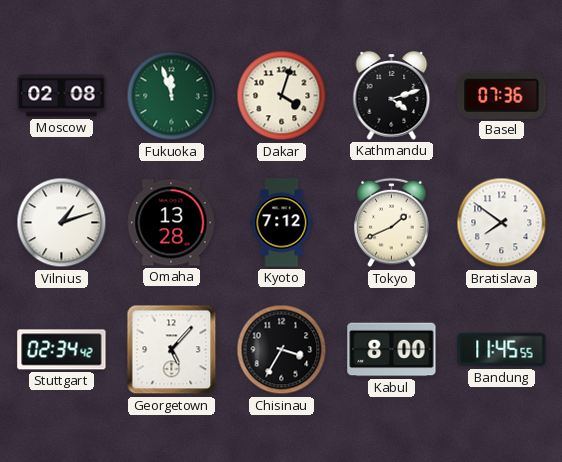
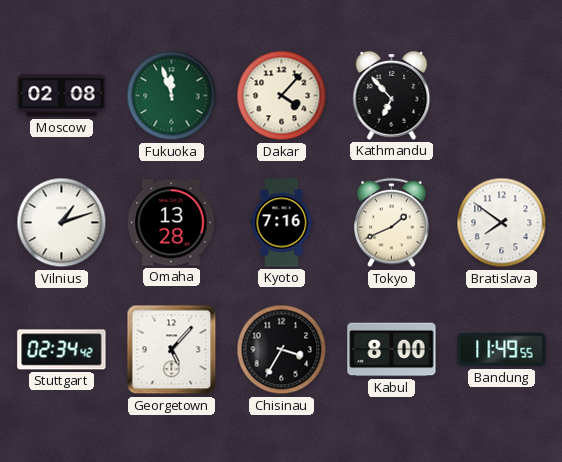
Dakar: 4:03 -> 4:07 (282, 96)
Kathmandu: 4:12 -> 6:53 (392, 96)
Basel: 07:36 -> none (502, 95)
Kyoto: 7:12 -> 7:16 (282, 223)
Bandung: 11:45 -> 11:49 (502, 350)
